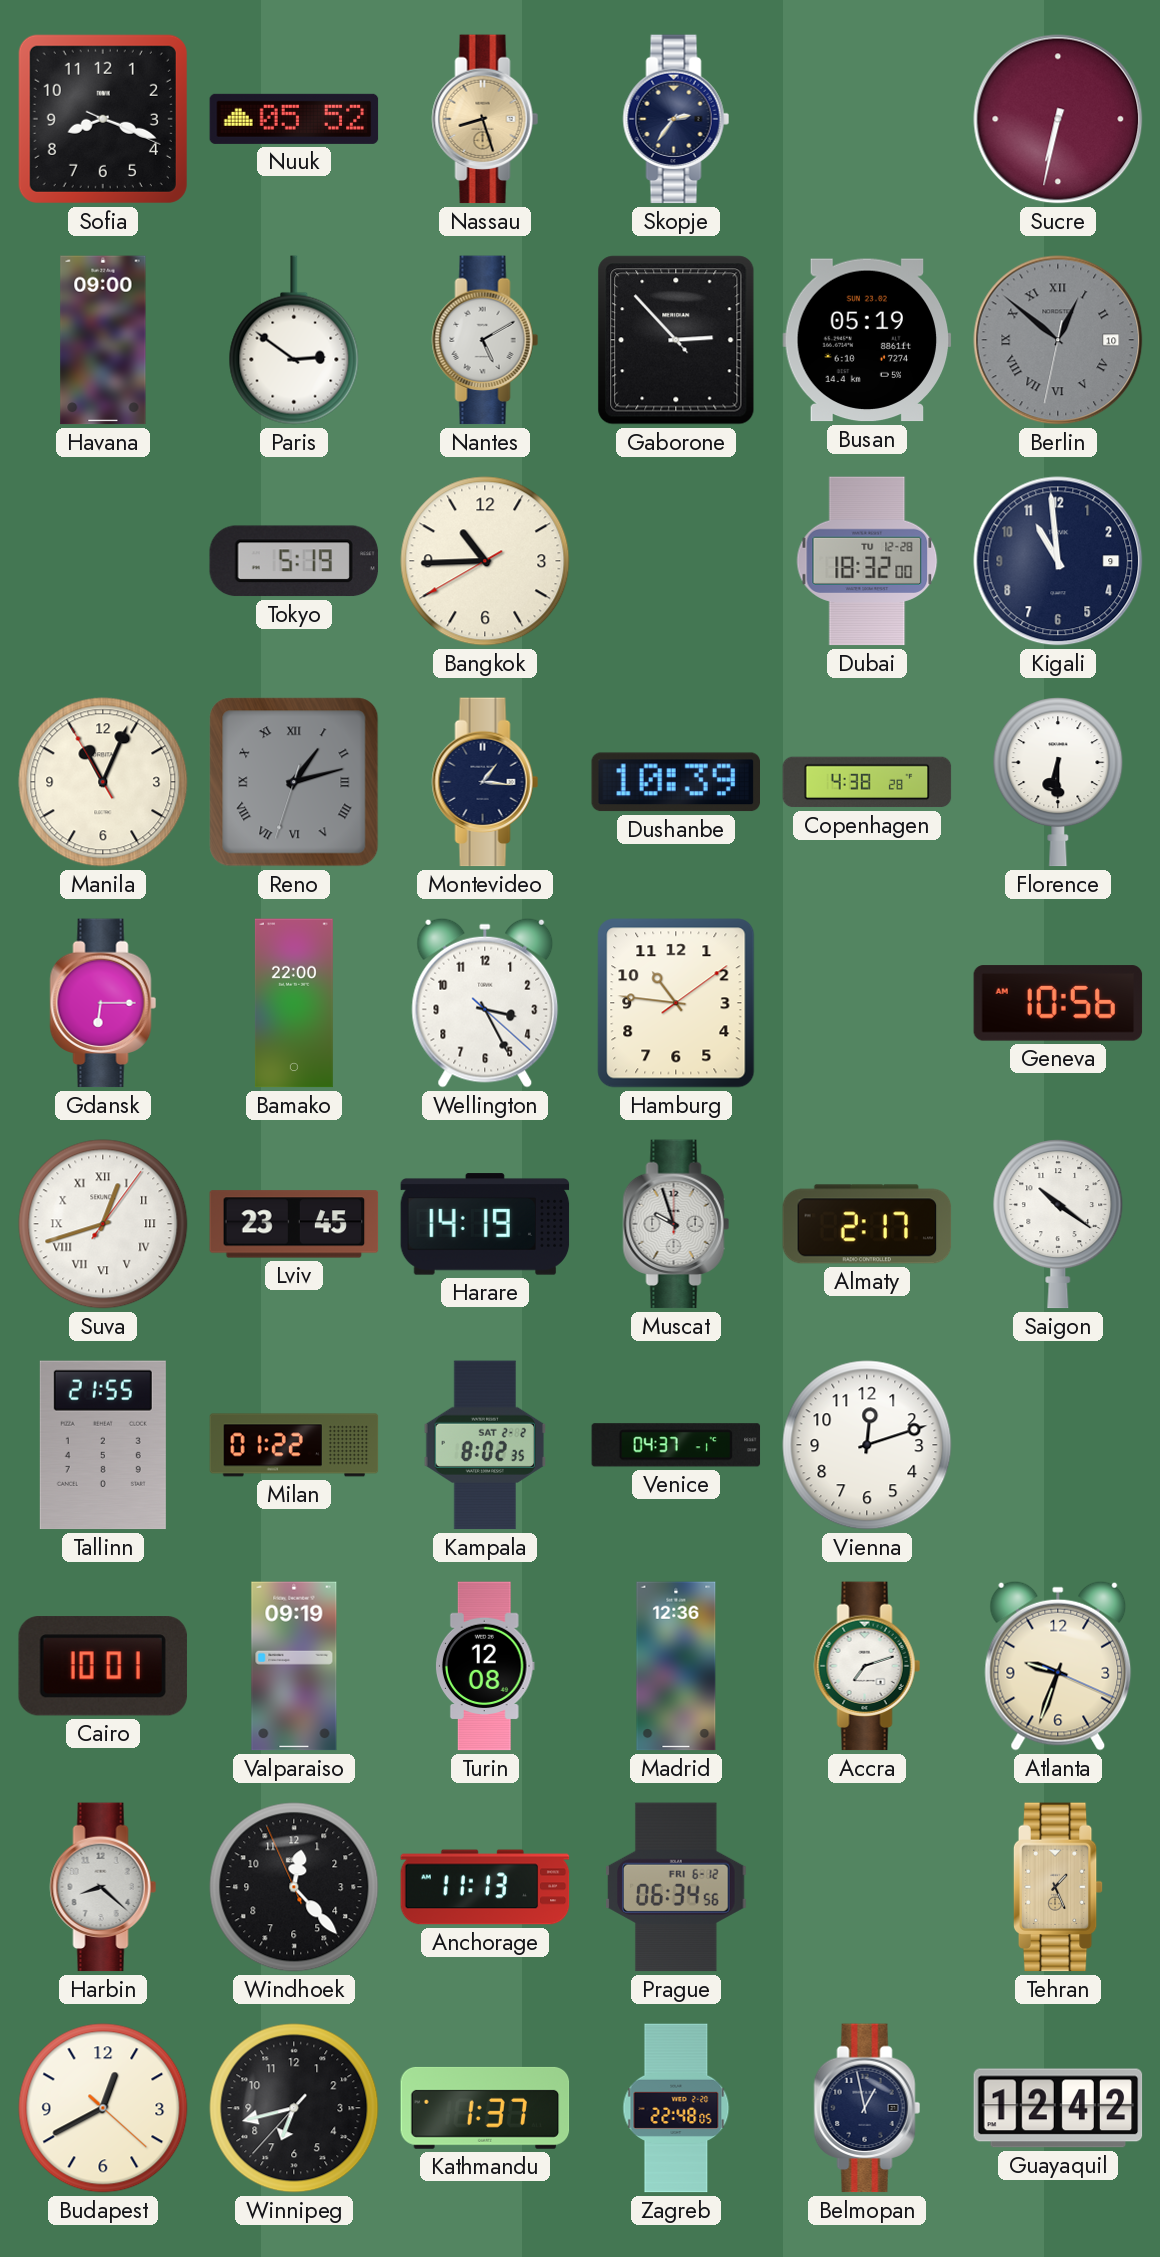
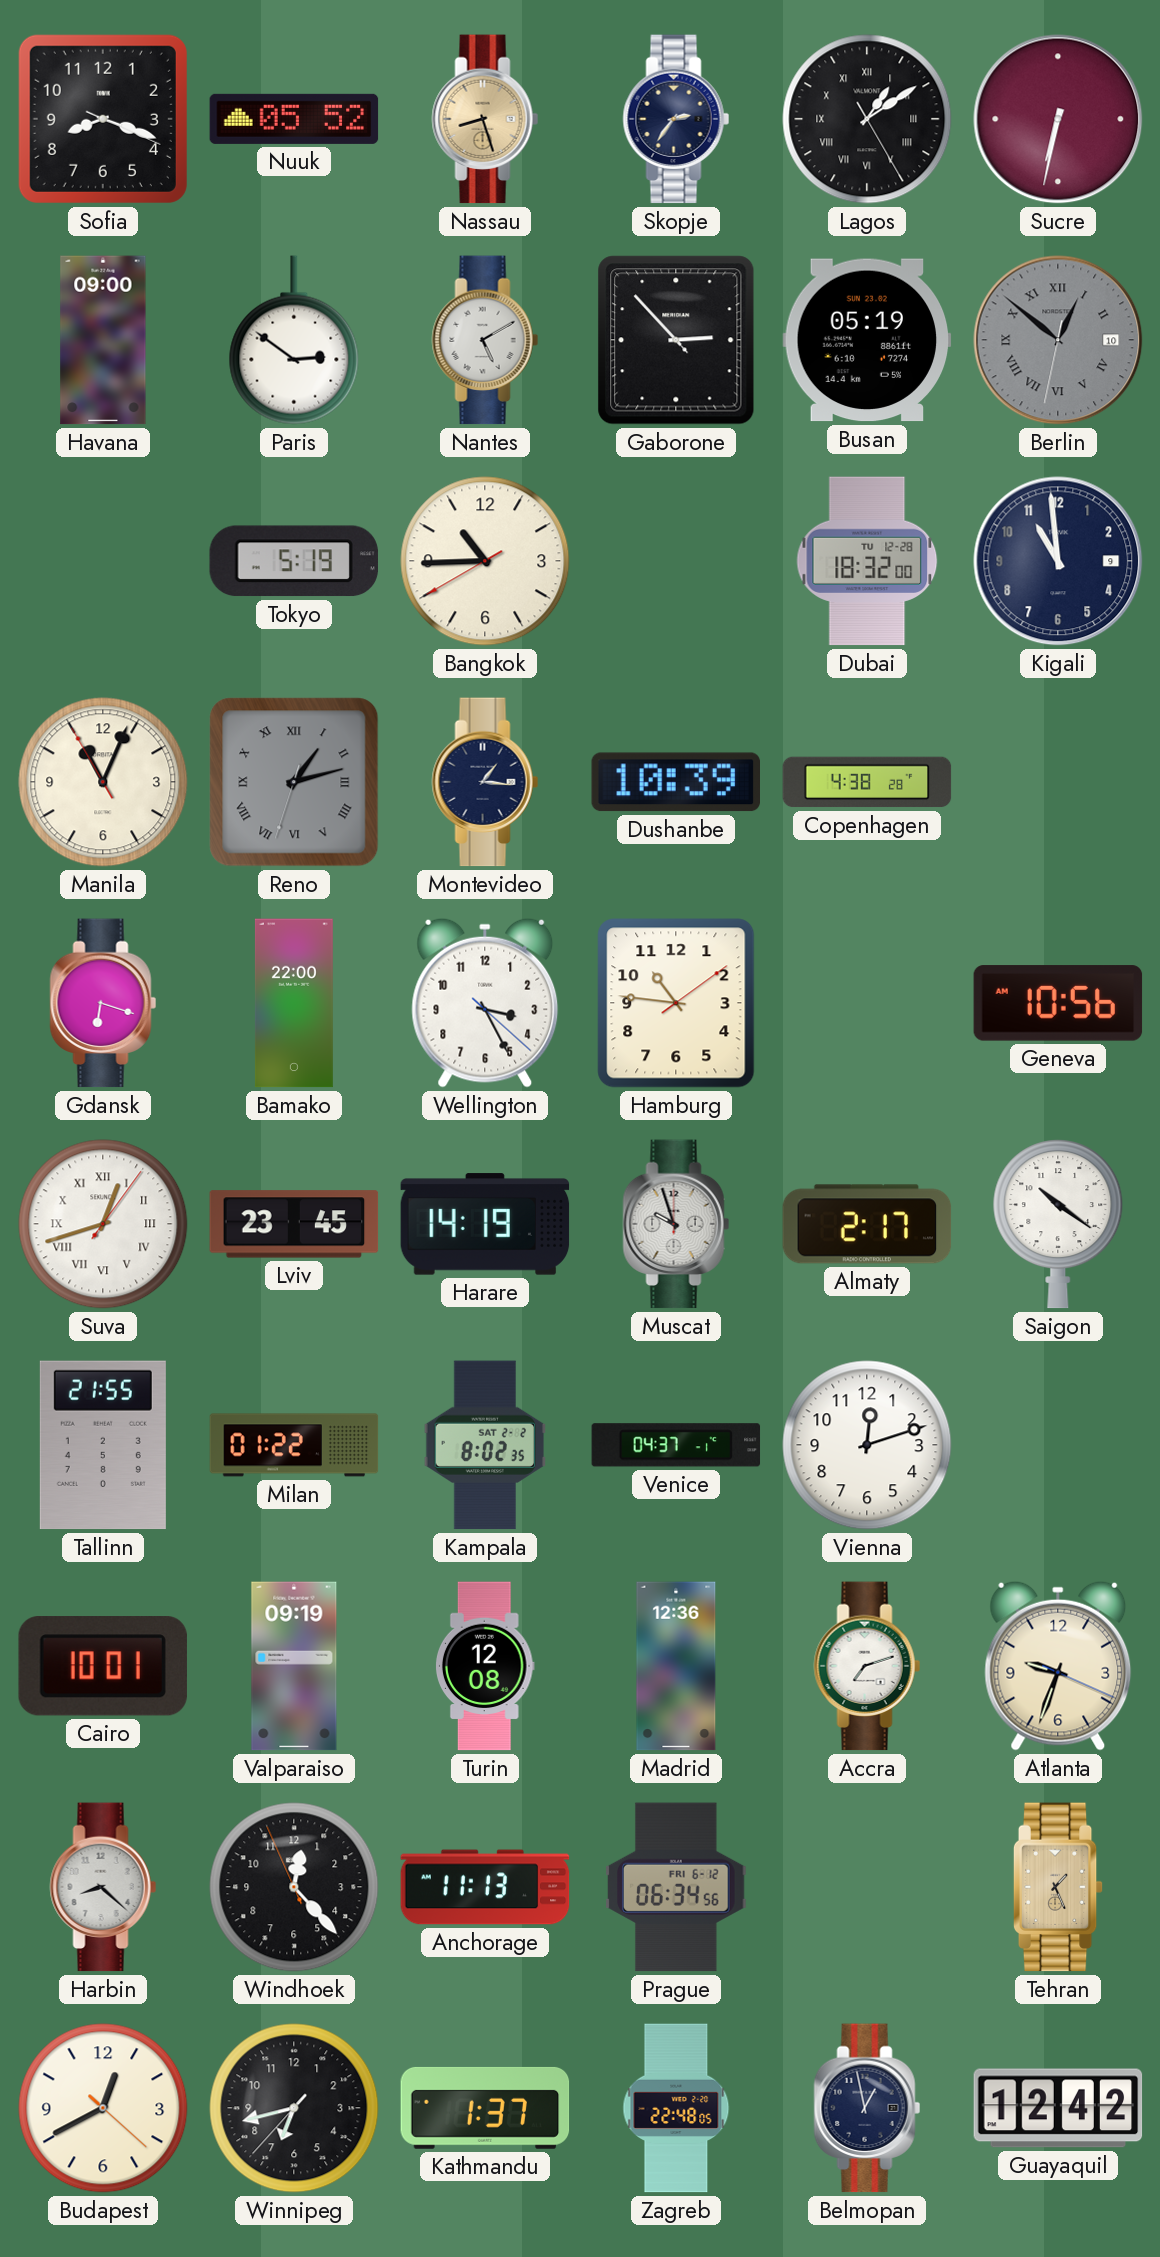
Lagos: none -> 1:09 (867, 119)
Florence: 6:30 -> none (1058, 782)
Gdansk: 6:15 -> 6:18 (103, 1003)
